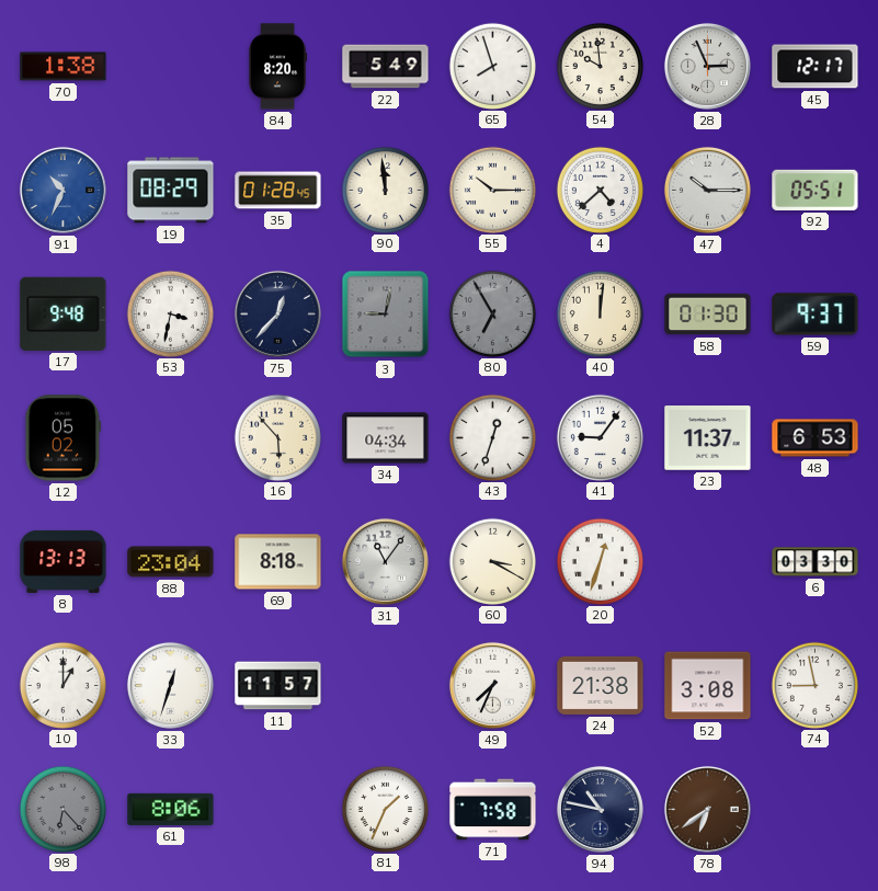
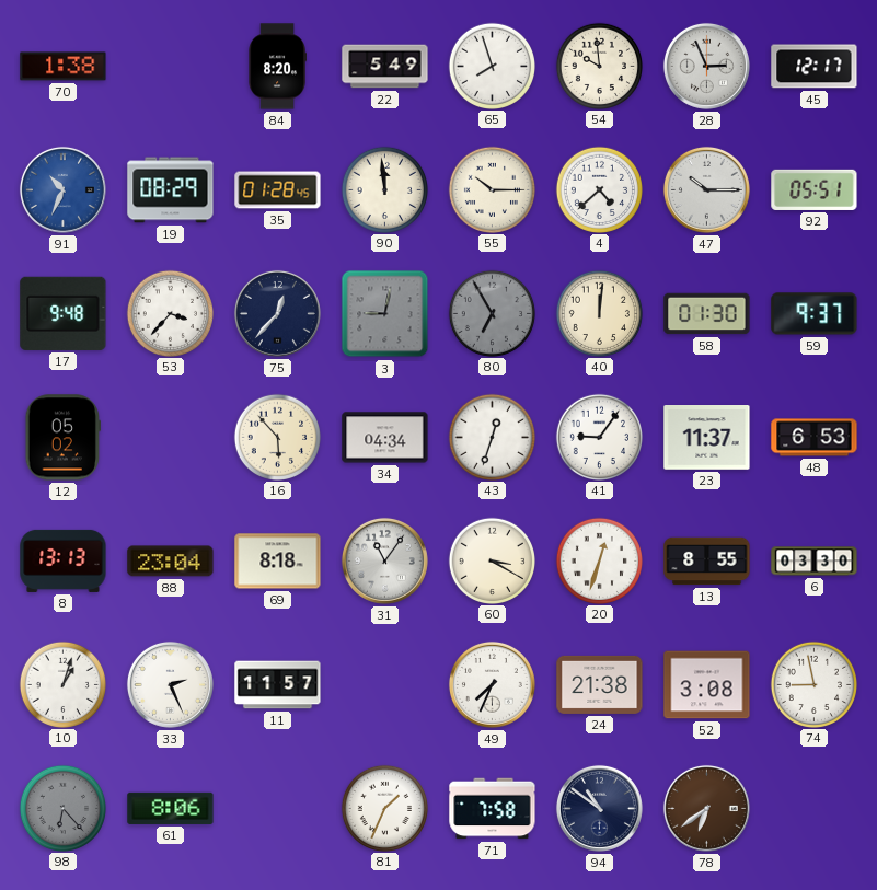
53: 3:32 -> 3:37 (170, 313)
13: none -> 8:55 (707, 562)
10: 1:00 -> 1:03 (62, 684)
33: 12:33 -> 2:26 (170, 684)
94: 10:47 -> 10:51 (599, 808)
